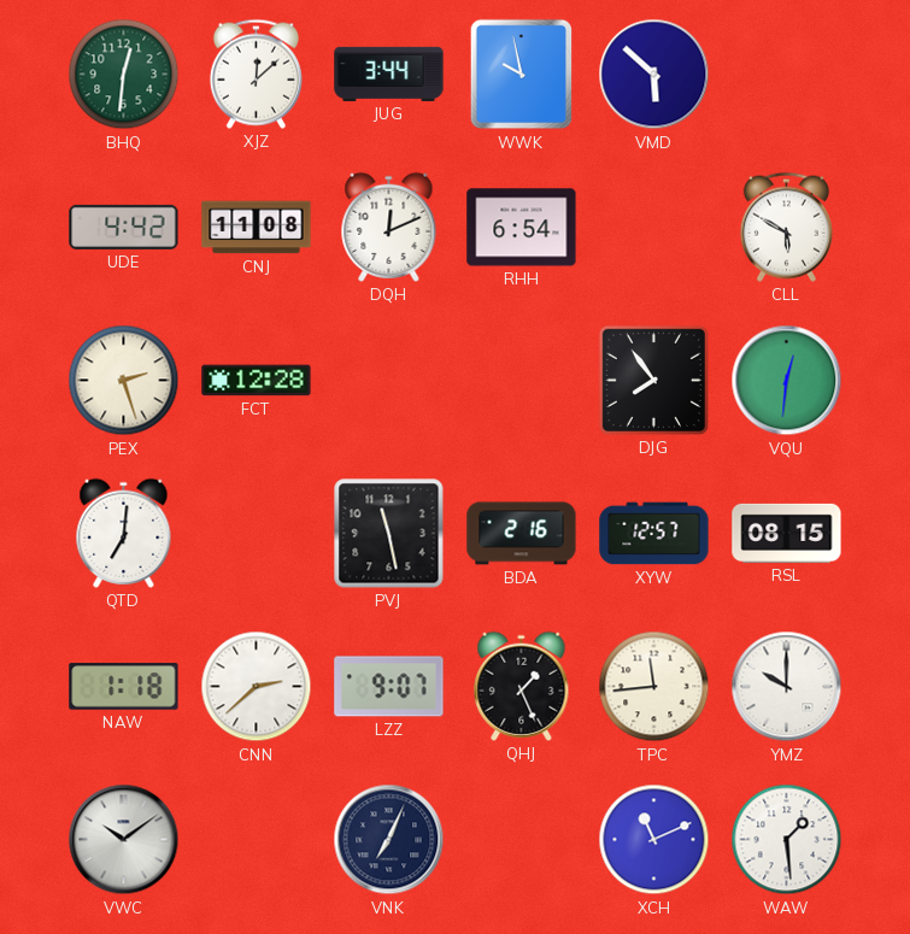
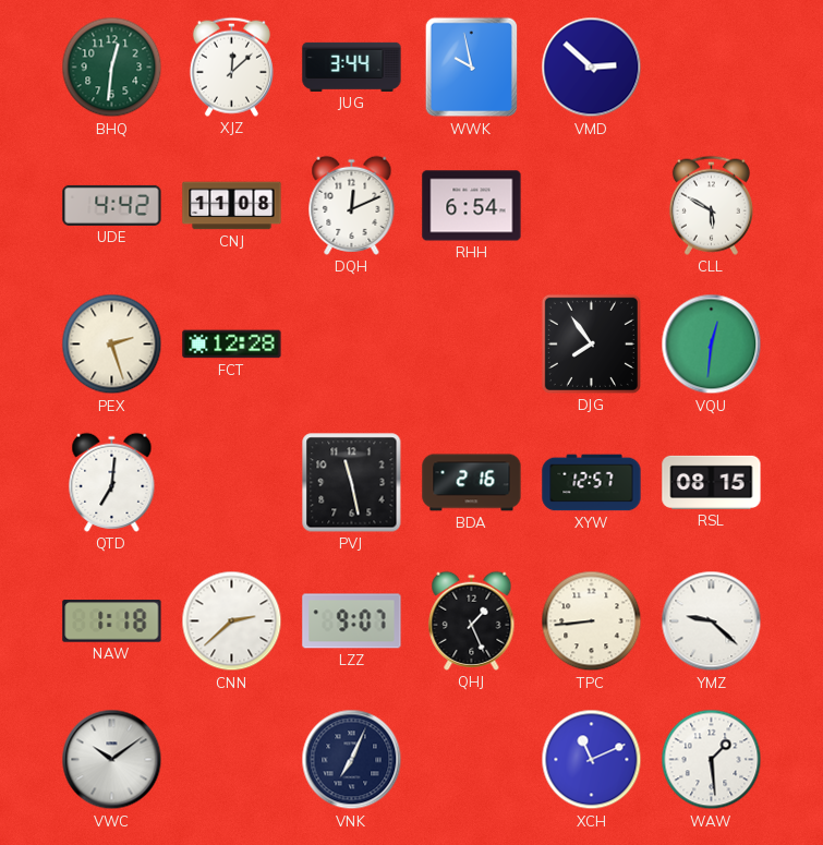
VMD: 5:52 -> 2:52 (592, 68)
TPC: 11:44 -> 8:44 (592, 621)
YMZ: 10:00 -> 9:22 (712, 621)
